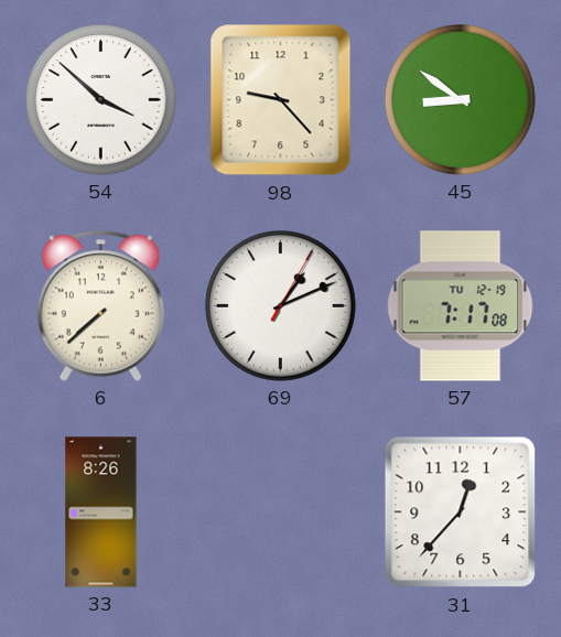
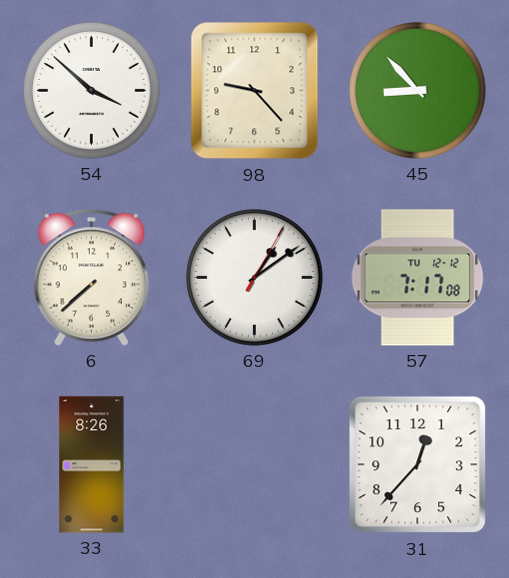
45: 8:51 -> 8:53 (418, 91)
69: 1:11 -> 1:09 (255, 278)
57 date: TU 12-19 -> TU 12-12 (418, 278)
